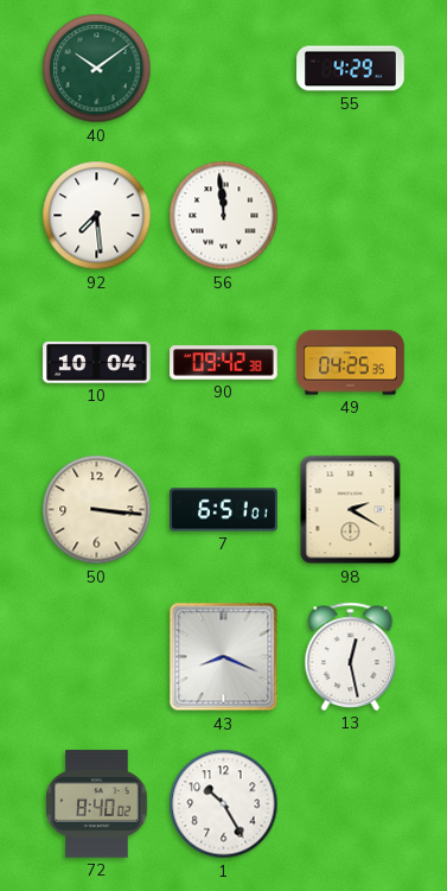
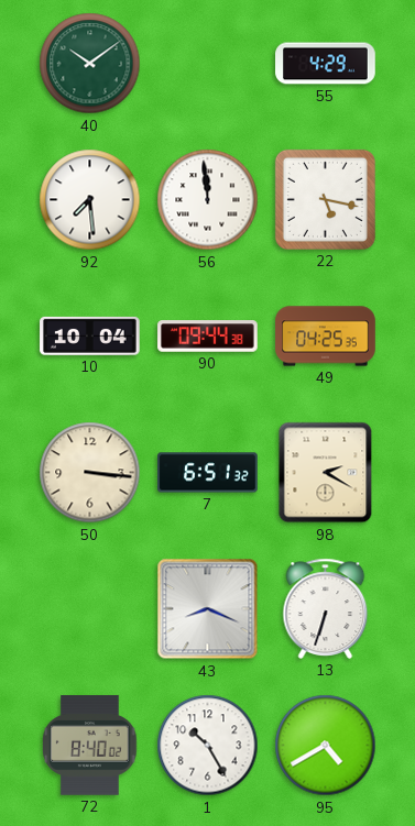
22: none -> 5:17 (325, 199)
90: 09:42 -> 09:44 (208, 337)
7: 6:51:01 -> 6:51:32 (208, 473)
13: 12:28 -> 6:33 (326, 608)
95: none -> 4:40 (326, 746)
